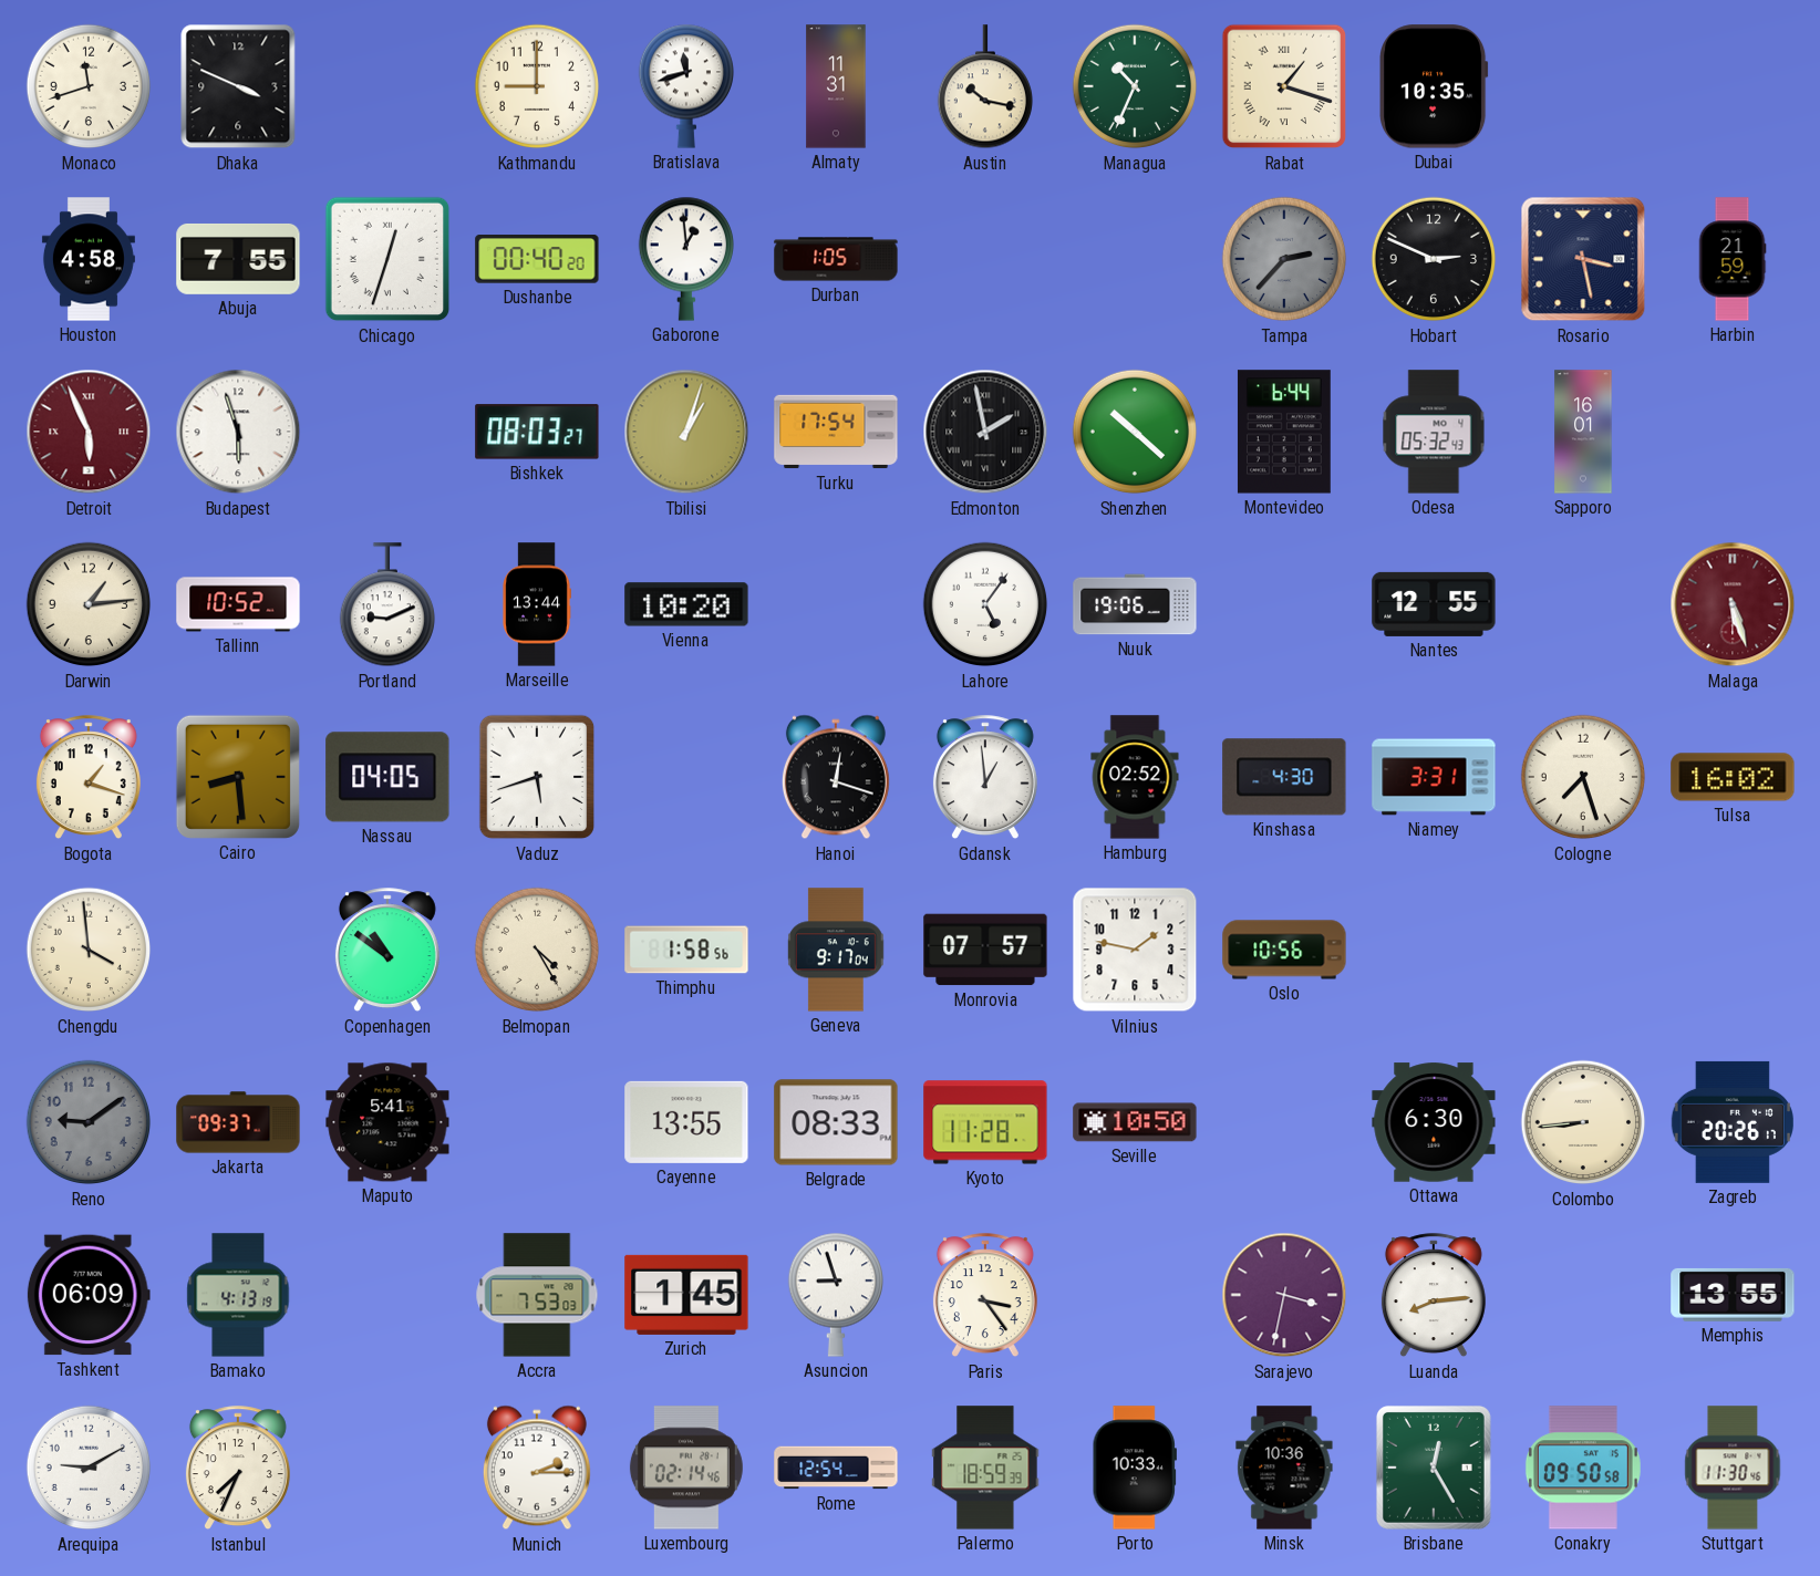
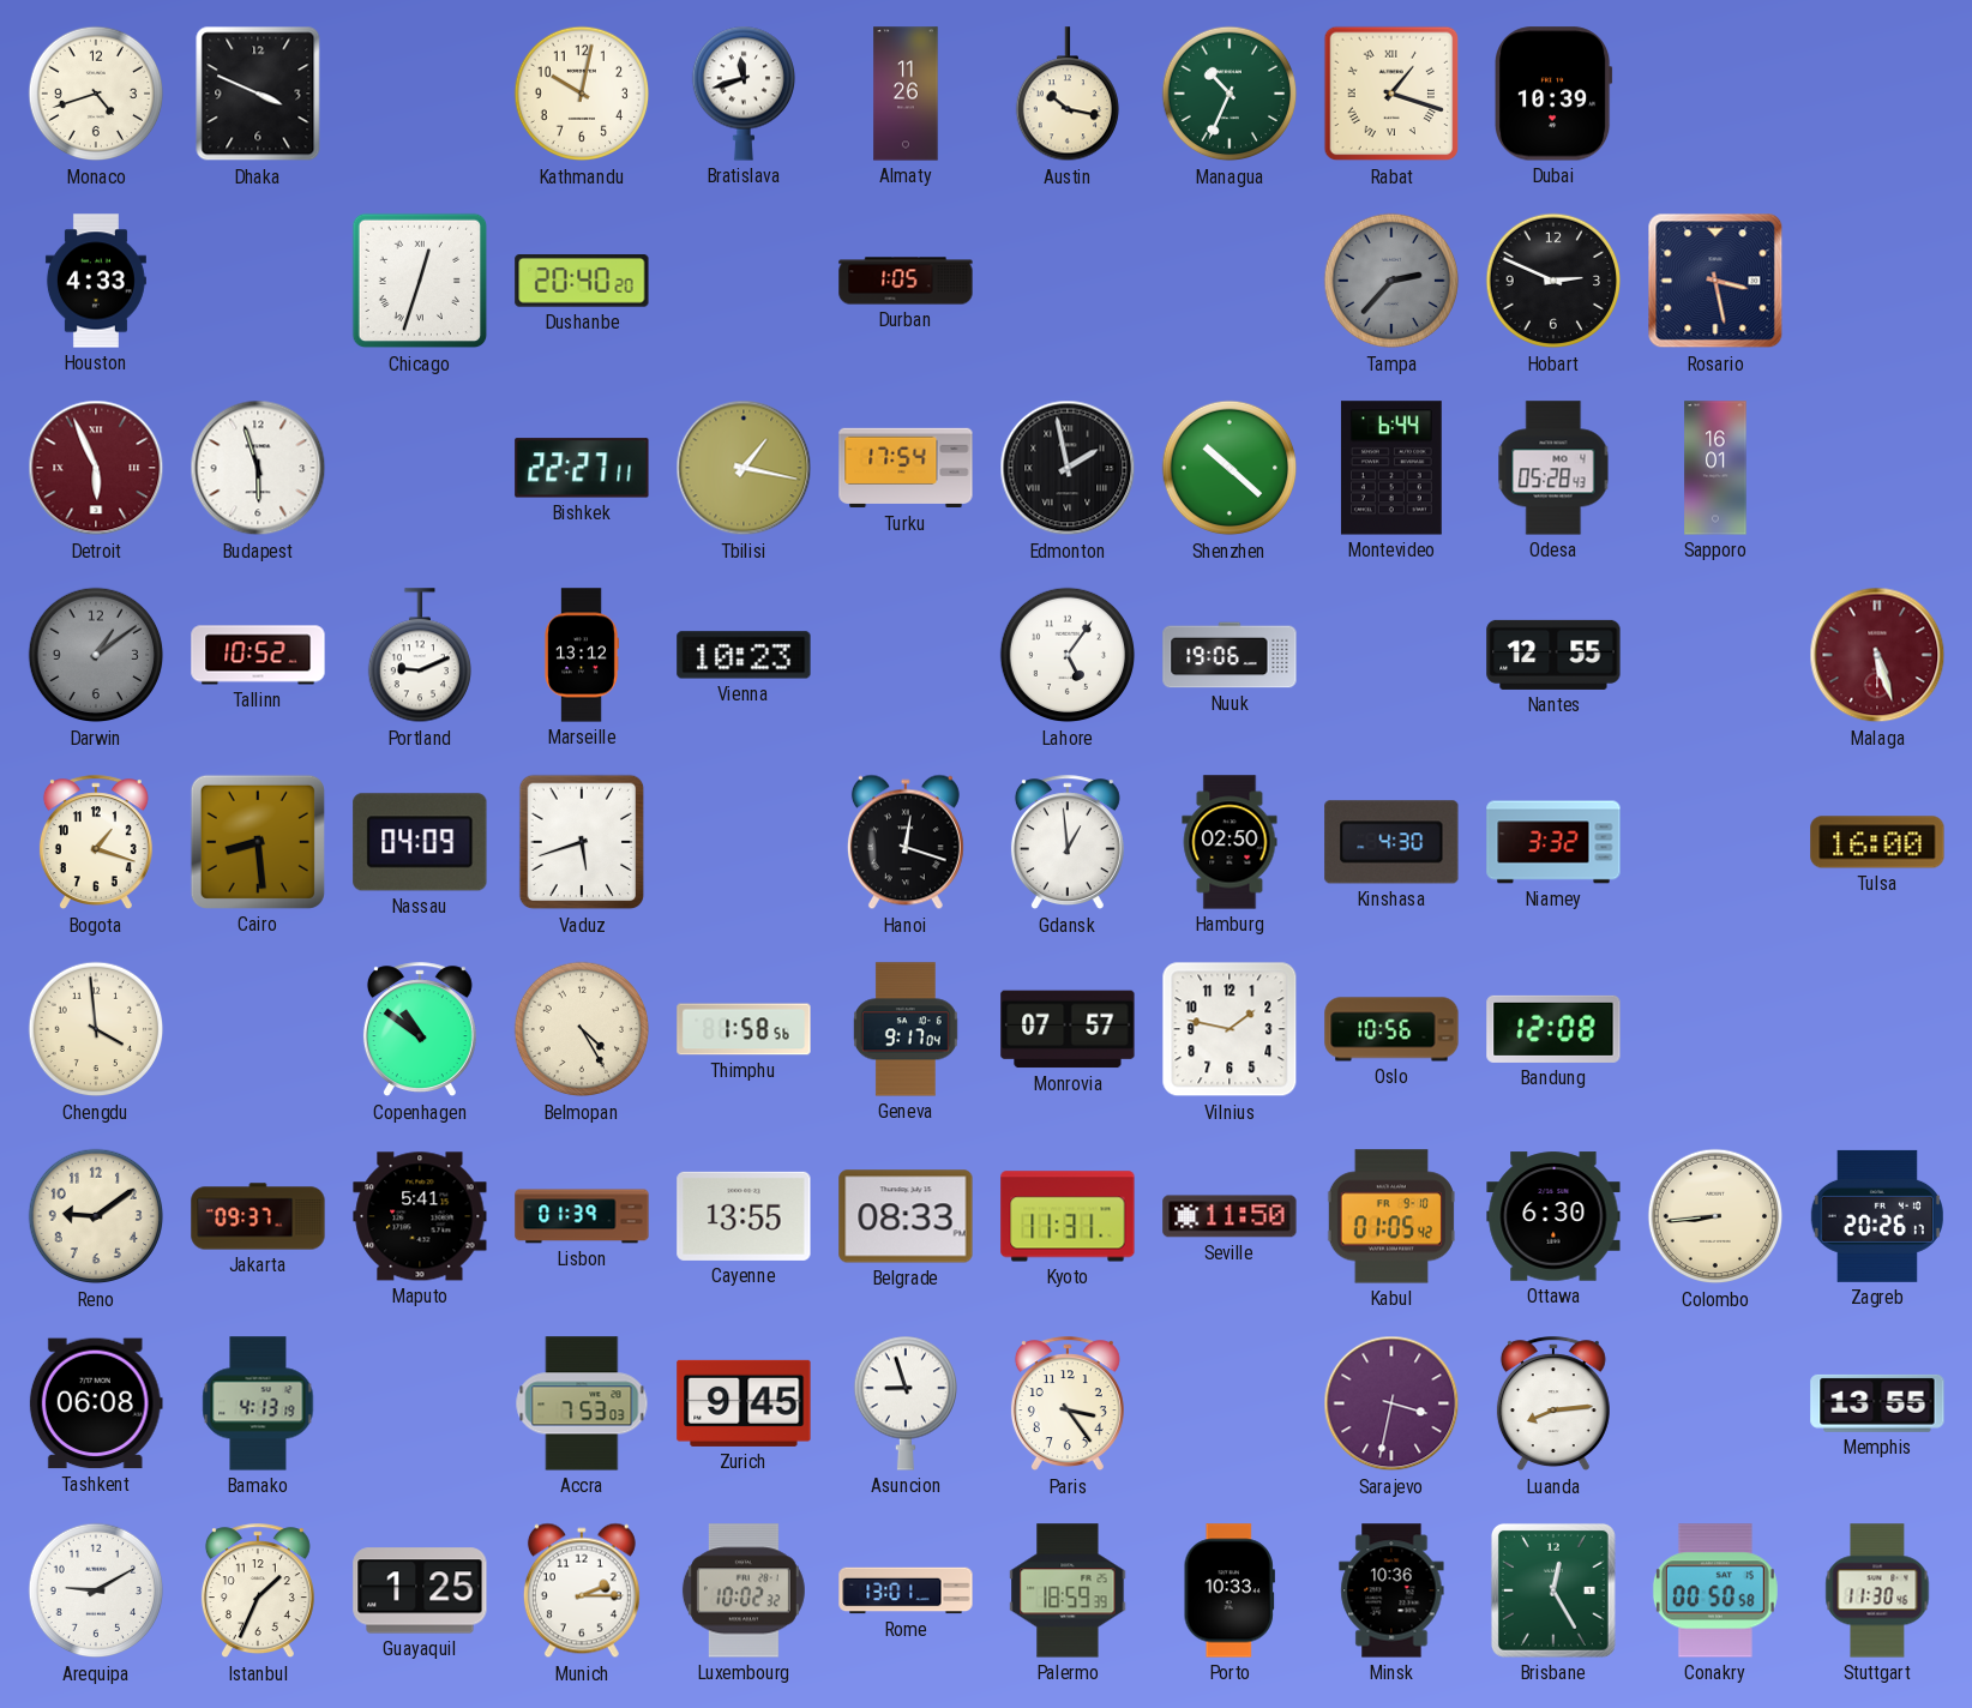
Monaco: 11:42 -> 4:42 (96, 94)
Kathmandu: 9:00 -> 10:02 (582, 94)
Almaty: 11:31 -> 11:26 (906, 94)
Dubai: 10:35 -> 10:39 (1555, 94)
Houston: 4:58 -> 4:33 (96, 281)
Abuja: 7:55 -> none (238, 259)
Dushanbe: 00:40 -> 20:40 (582, 282)
Gaborone: 12:59 -> none (685, 259)
Harbin: 21:59 -> none (1733, 259)
Bishkek: 08:03 -> 22:27 (582, 468)
Tbilisi: 1:03 -> 1:17 (744, 468)
Odesa: 05:32 -> 05:28 (1553, 468)
Darwin: 1:14 -> 1:09 (96, 655)
Darwin dial: cream -> grey (96, 655)
Marseille: 13:44 -> 13:12 (582, 655)
Vienna: 10:20 -> 10:23 (744, 655)
Nassau: 04:05 -> 04:09 (420, 842)
Hamburg: 02:52 -> 02:50 (1230, 842)
Niamey: 3:31 -> 3:32 (1553, 842)
Cologne: 7:27 -> none (1583, 777)
Tulsa: 16:02 -> 16:00 (1877, 842)
Bandung: none -> 12:08 (1553, 1029)
Reno dial: grey -> cream (96, 1216)
Lisbon: none -> 01:39 (582, 1216)
Kyoto: 11:28 -> 11:31 (1068, 1216)
Seville: 10:50 -> 11:50 (1230, 1216)
Kabul: none -> 01:05 (1391, 1216)
Tashkent: 06:09 -> 06:08 (96, 1403)
Zurich: 1:45 -> 9:45 (744, 1403)
Istanbul: 7:34 -> 1:34 (258, 1592)
Guayaquil: none -> 1:25 (420, 1590)
Luxembourg: 02:14 -> 10:02 (744, 1590)
Rome: 12:54 -> 13:01 (906, 1590)
Conakry: 09:50 -> 00:50 (1715, 1590)
